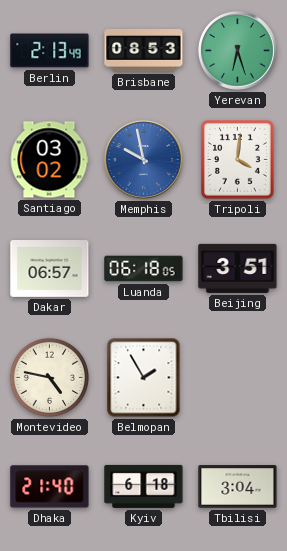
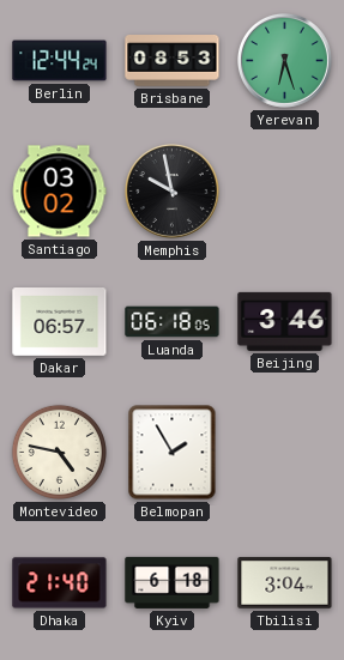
Berlin: 2:13 -> 12:44 (60, 61)
Memphis dial: blue -> black (171, 190)
Tripoli: 4:01 -> none (238, 160)
Beijing: 3:51 -> 3:46 (285, 321)
